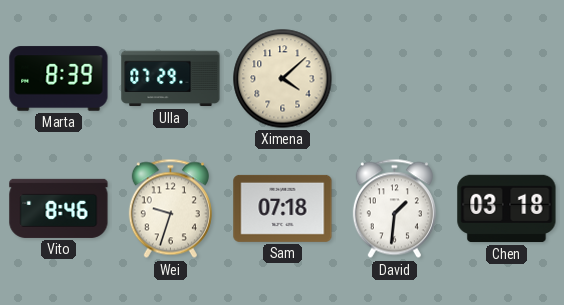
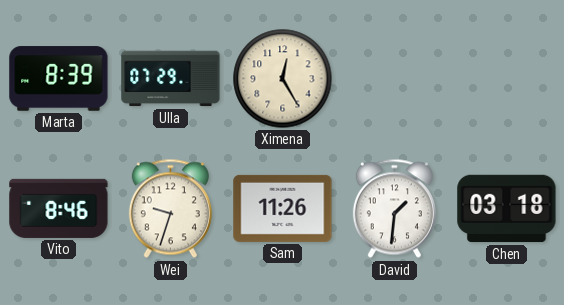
Ximena: 4:08 -> 12:25 (283, 79)
Sam: 07:18 -> 11:26 (283, 208)
